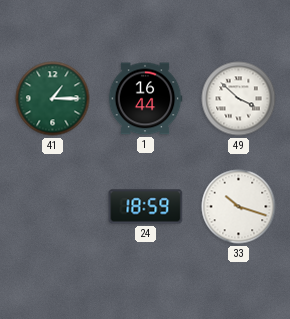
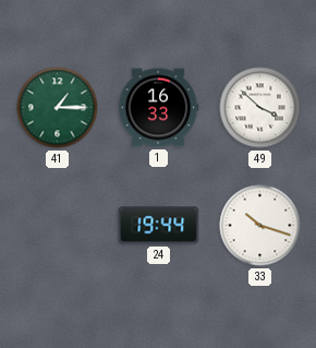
1: 16:44 -> 16:33 (158, 108)
24: 18:59 -> 19:44 (159, 226)
